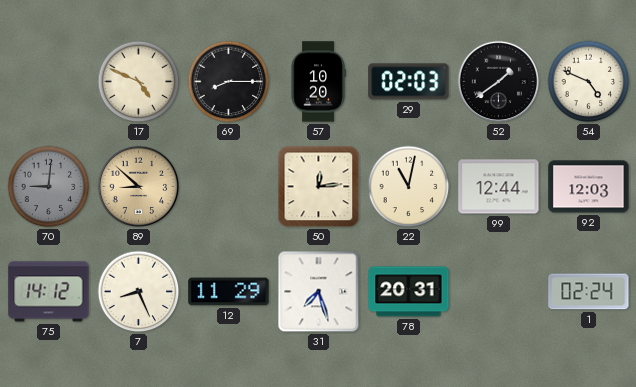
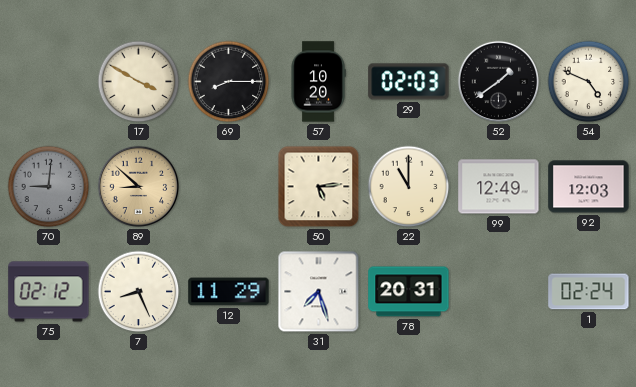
17: 4:49 -> 3:50 (139, 82)
50: 12:14 -> 5:14 (319, 187)
22: 11:02 -> 11:00 (409, 187)
99: 12:44 -> 12:49 (499, 187)
75: 14:12 -> 02:12 (49, 292)
